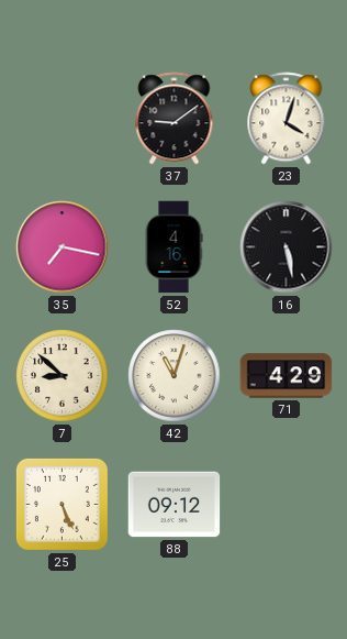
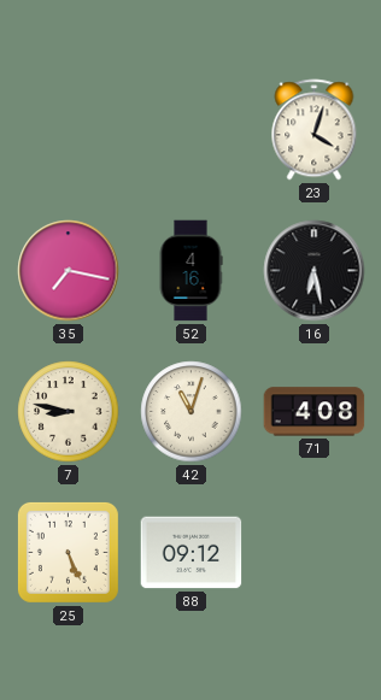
37: 9:09 -> none (175, 119)
16: 5:28 -> 6:28 (315, 271)
7: 8:52 -> 8:47 (69, 412)
71: 4:29 -> 4:08 (315, 412)
